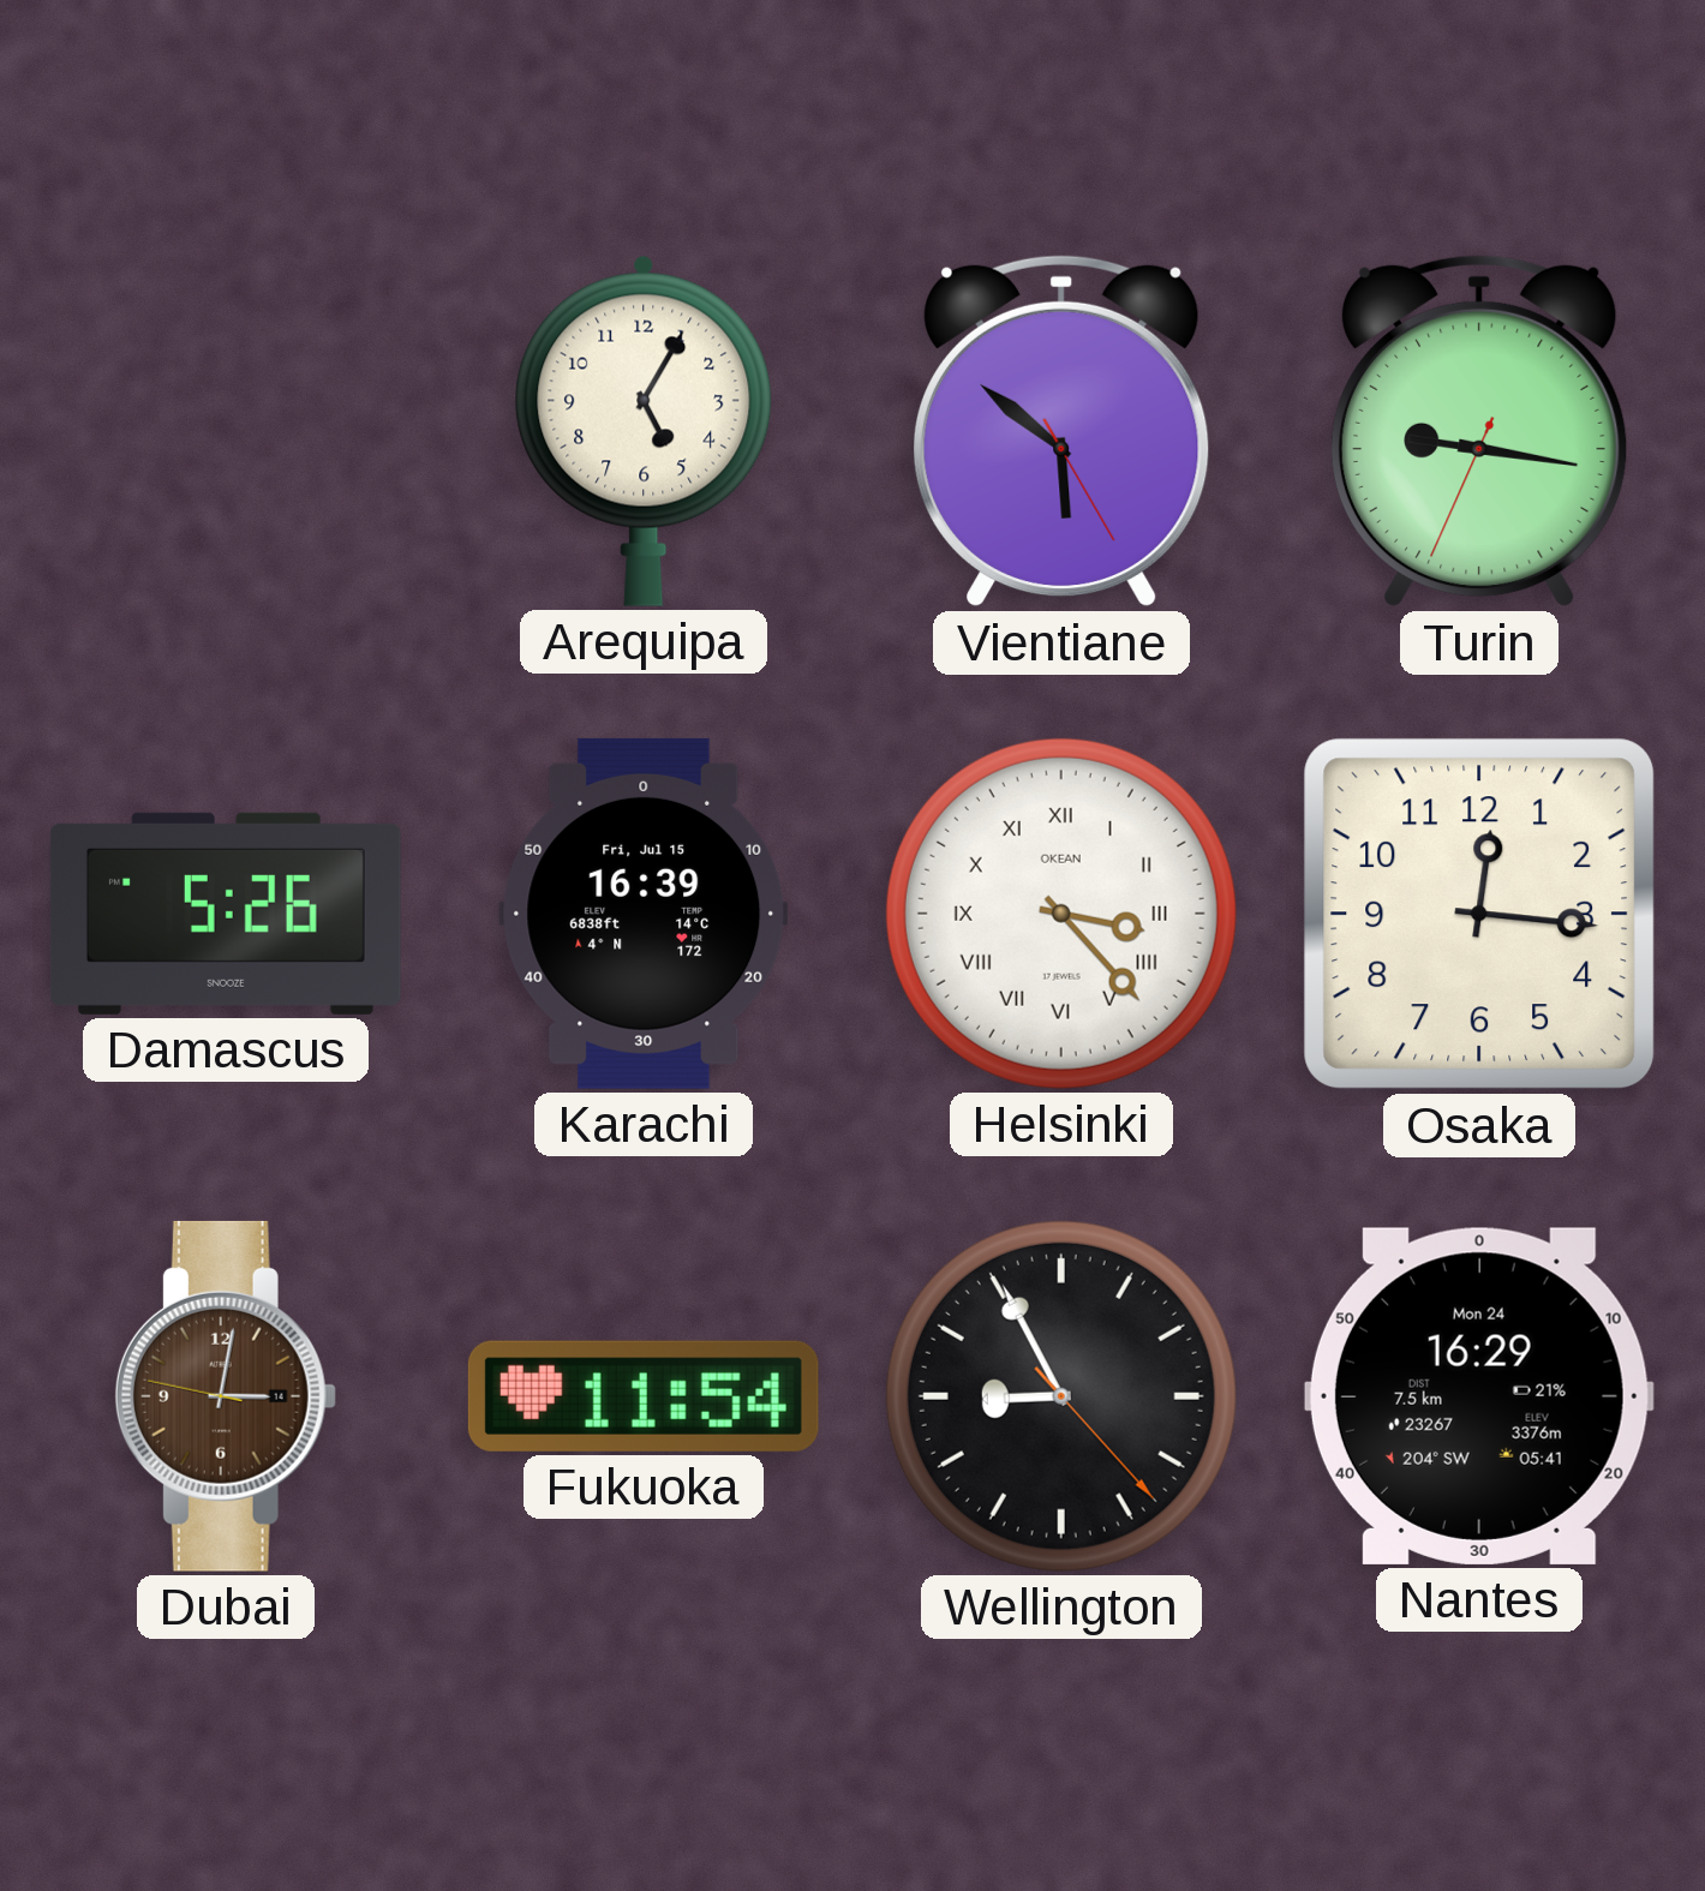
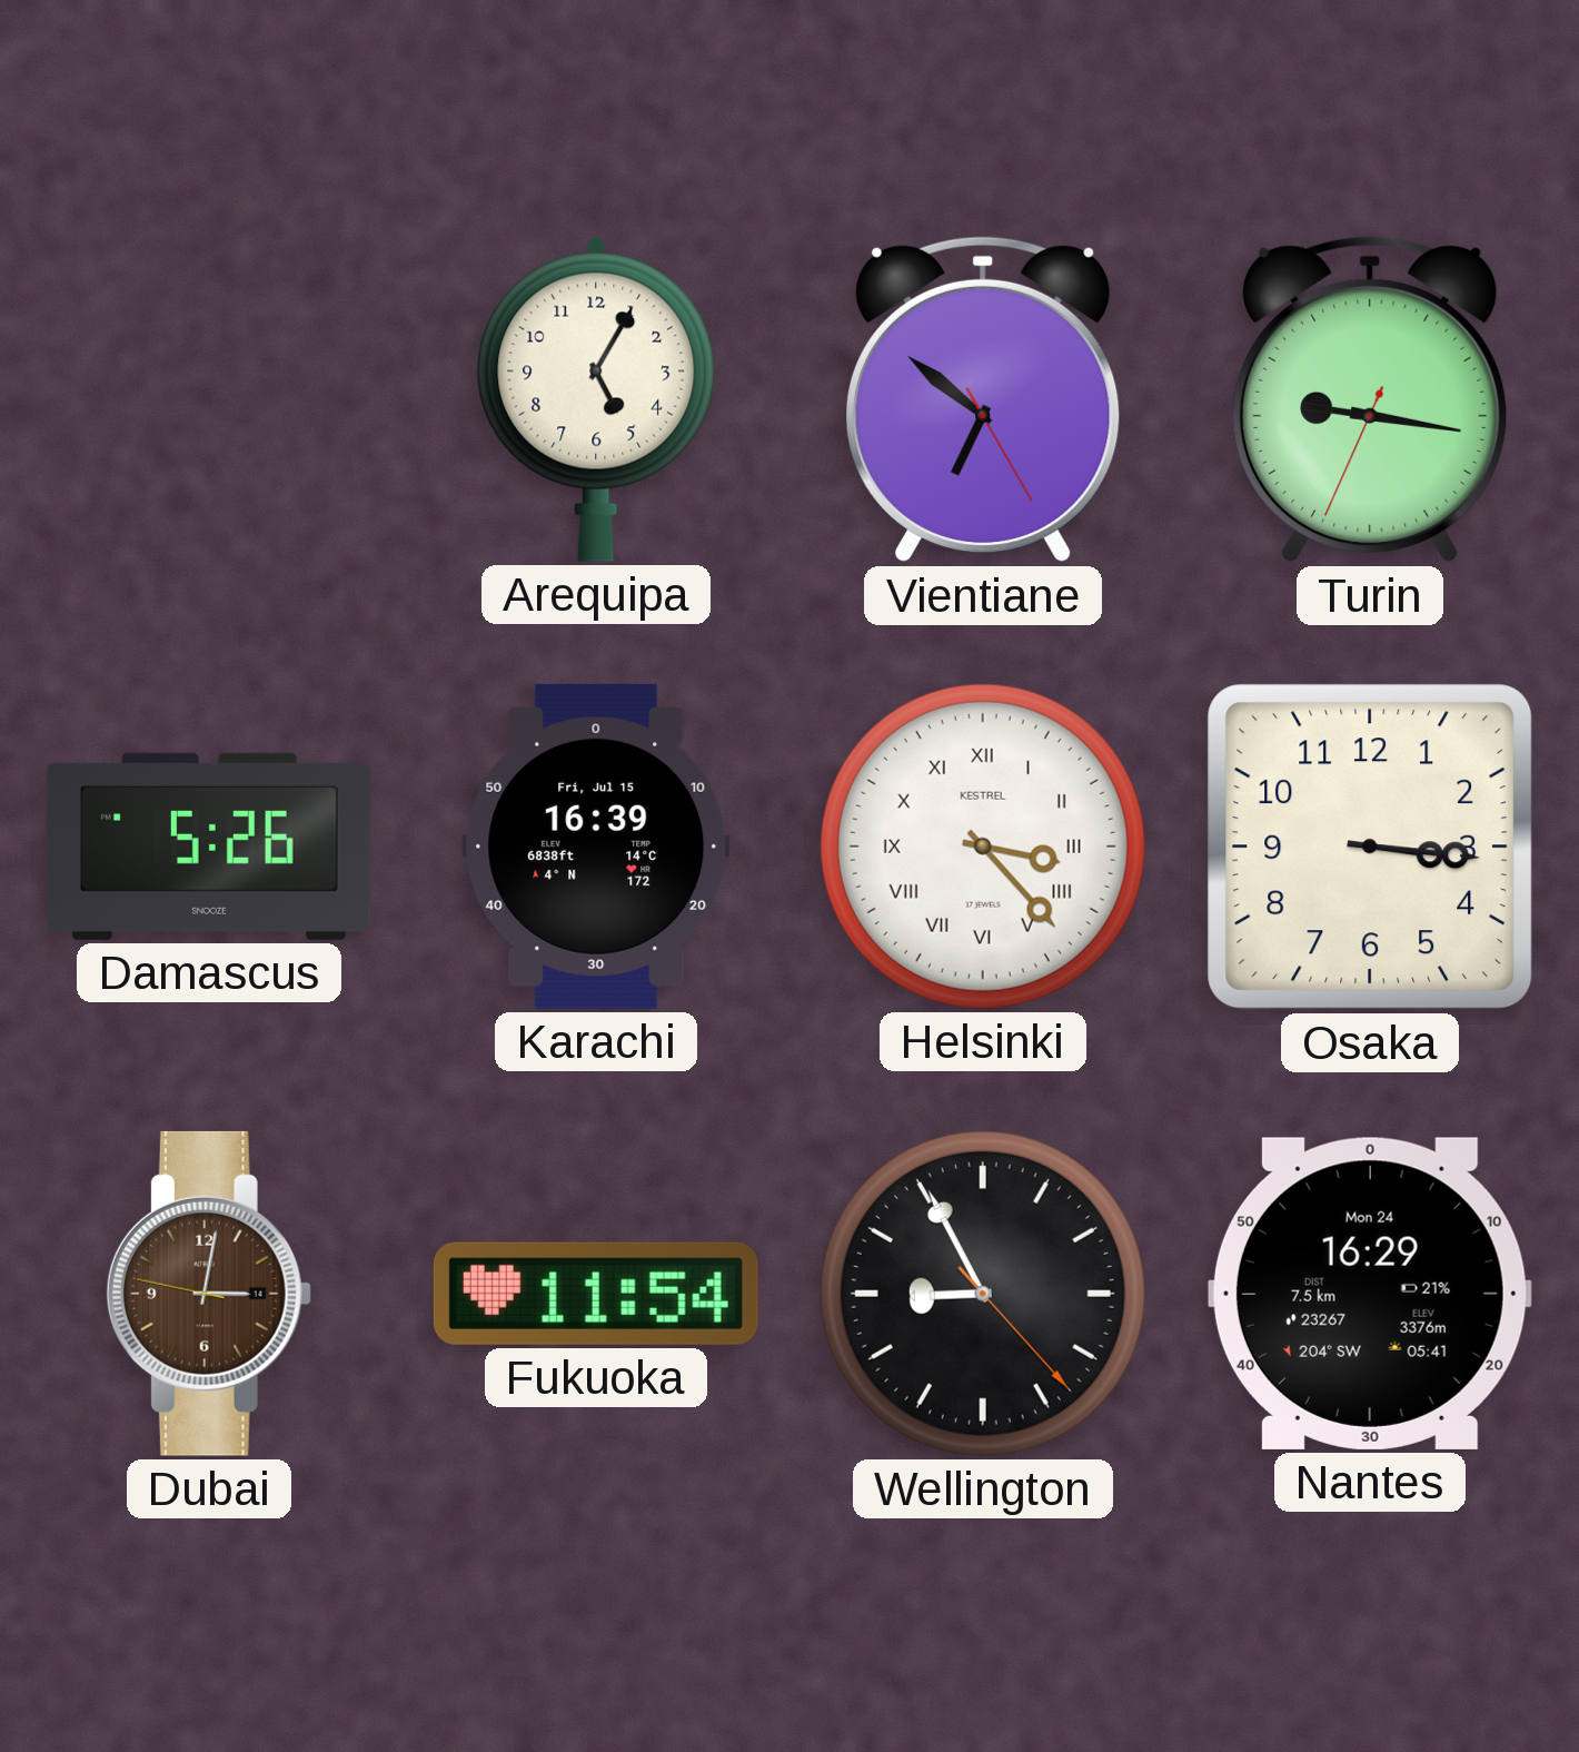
Vientiane: 5:51 -> 6:51 (984, 399)
Helsinki brand: OKEAN -> KESTREL (983, 847)
Osaka: 12:16 -> 3:16 (1370, 847)
